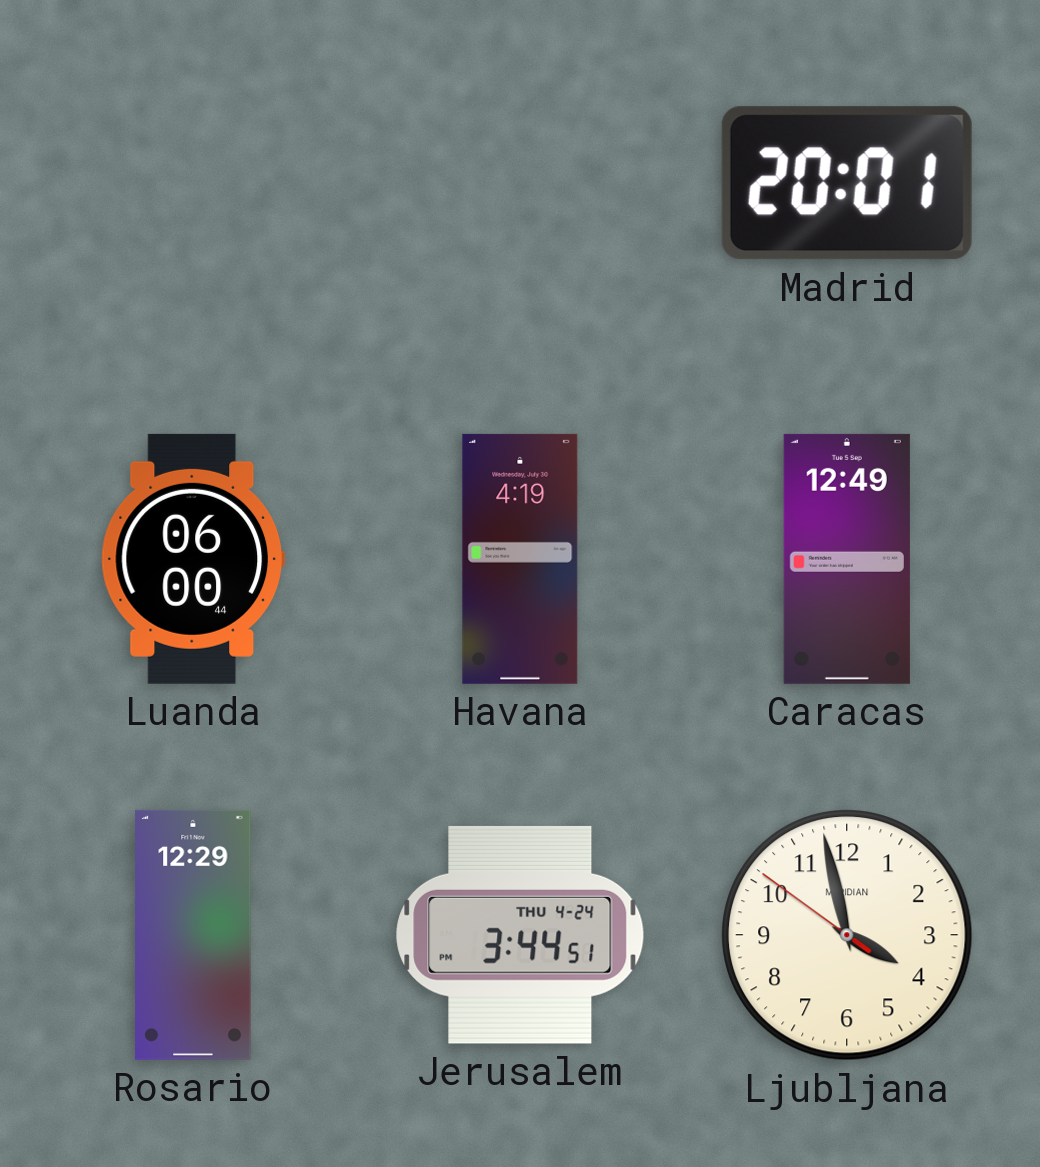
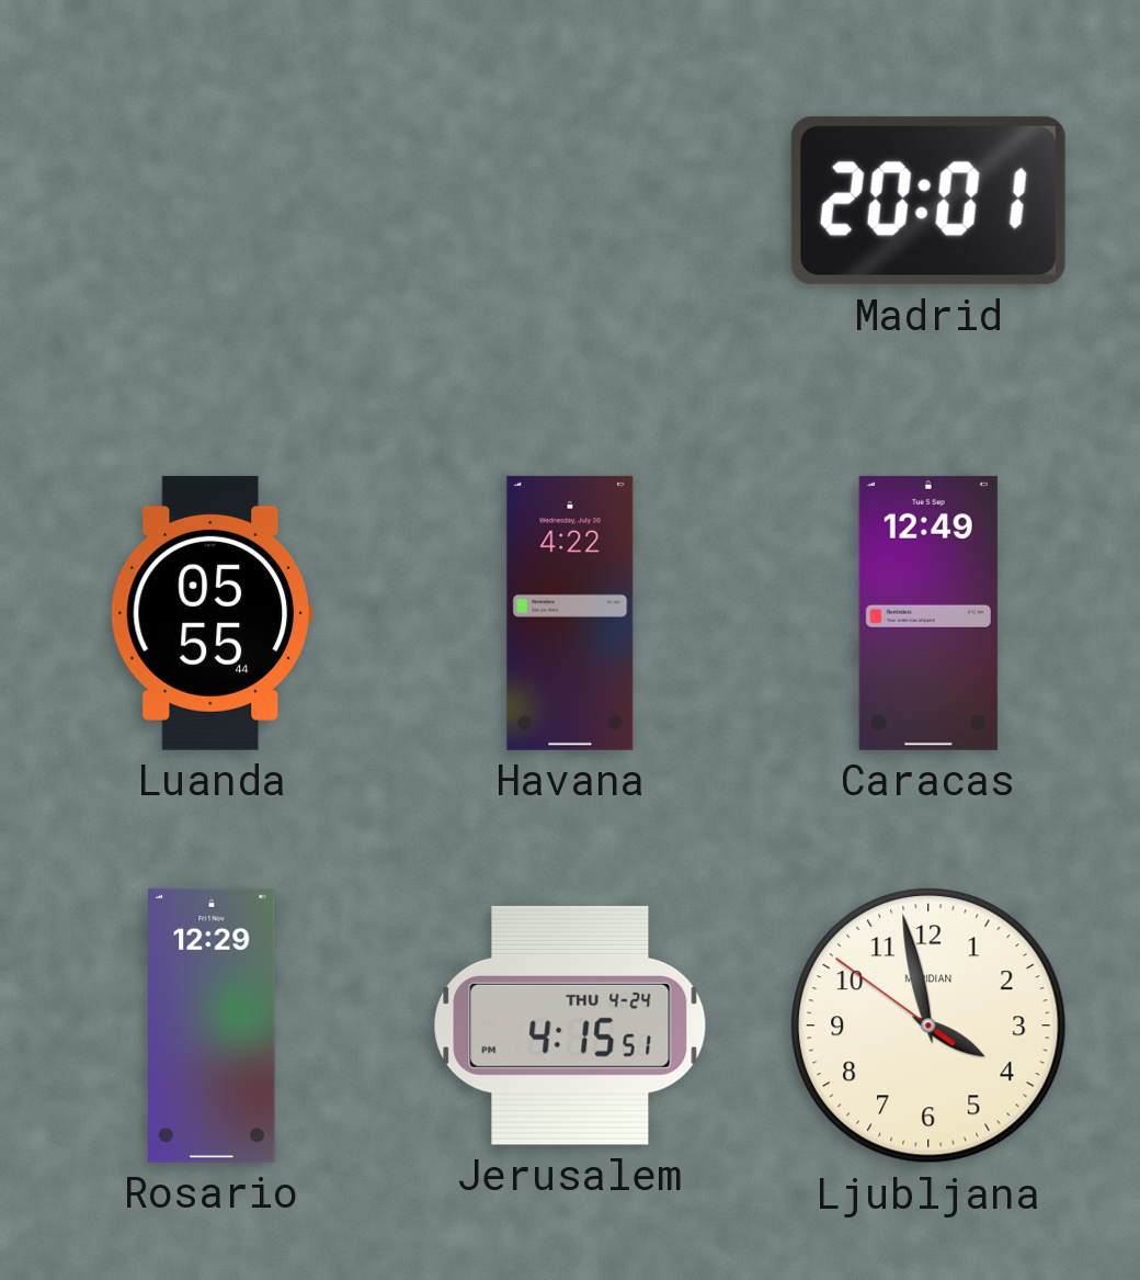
Luanda: 06:00 -> 05:55 (210, 613)
Havana: 4:19 -> 4:22 (570, 613)
Jerusalem: 3:44 -> 4:15 (570, 1026)
